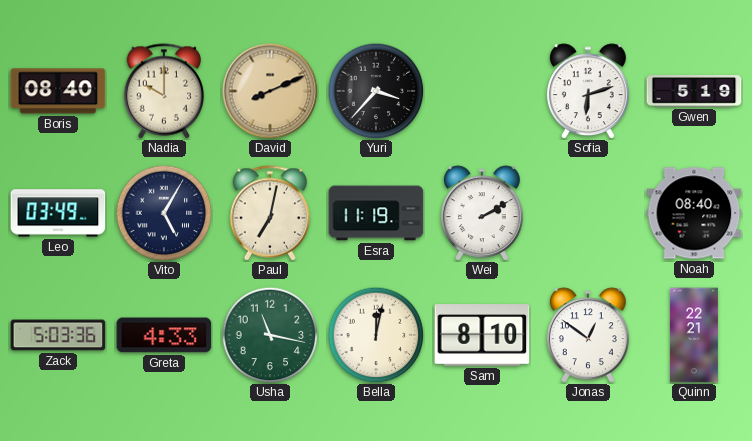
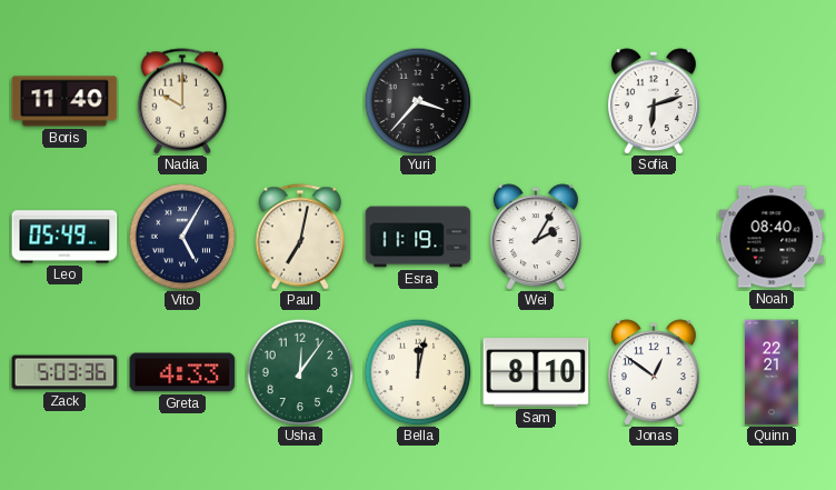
Boris: 08:40 -> 11:40 (64, 101)
David: 8:11 -> none (270, 91)
Gwen: 5:19 -> none (694, 92)
Leo: 03:49 -> 05:49 (64, 237)
Wei: 2:10 -> 2:05 (536, 237)
Usha: 11:17 -> 12:06 (300, 372)
